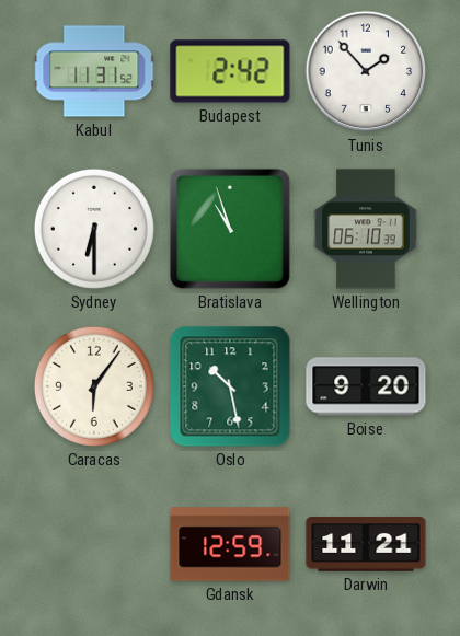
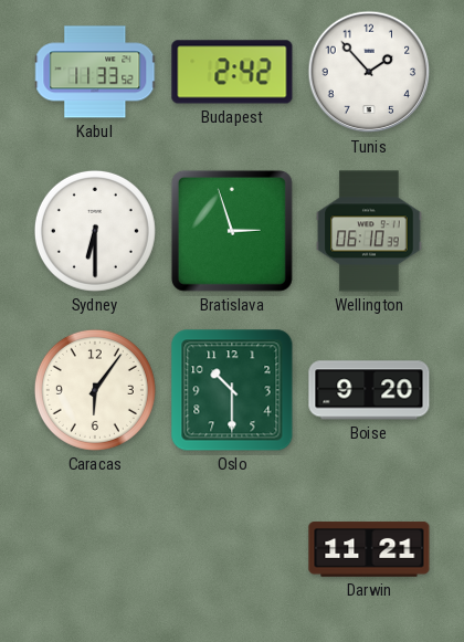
Kabul: 11:31 -> 11:33 (96, 72)
Bratislava: 10:57 -> 2:57 (232, 231)
Oslo: 10:28 -> 10:30 (232, 390)
Gdansk: 12:59 -> none (230, 544)
